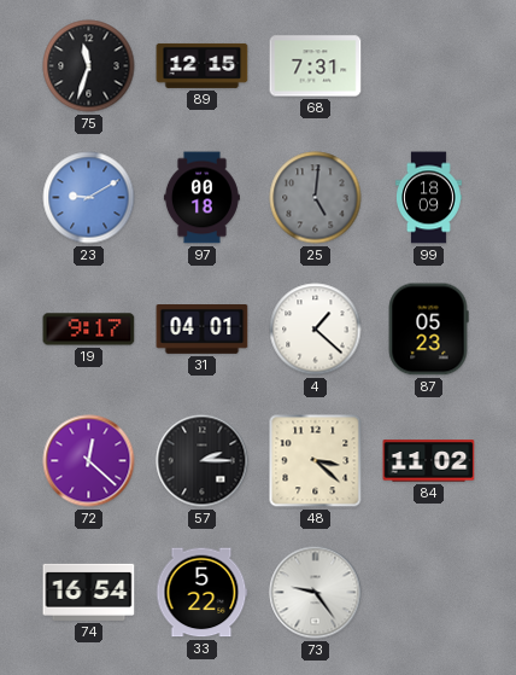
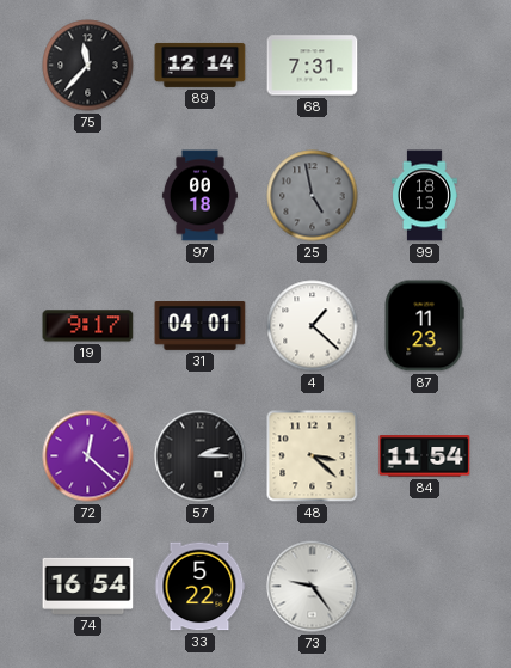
75: 11:33 -> 11:37 (88, 66)
89: 12:15 -> 12:14 (201, 65)
23: 9:10 -> none (89, 198)
25: 5:01 -> 4:58 (313, 196)
99: 18:09 -> 18:13 (425, 196)
87: 05:23 -> 11:23 (424, 326)
84: 11:02 -> 11:54 (425, 456)
